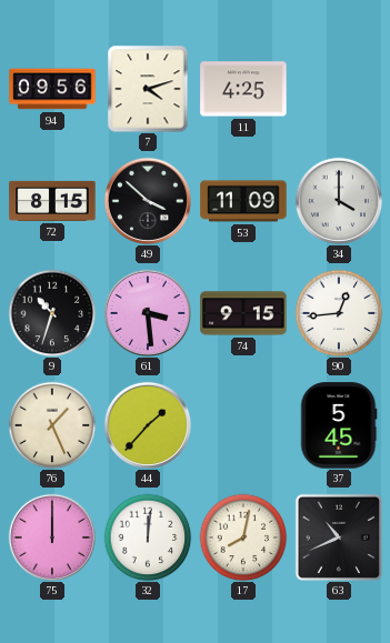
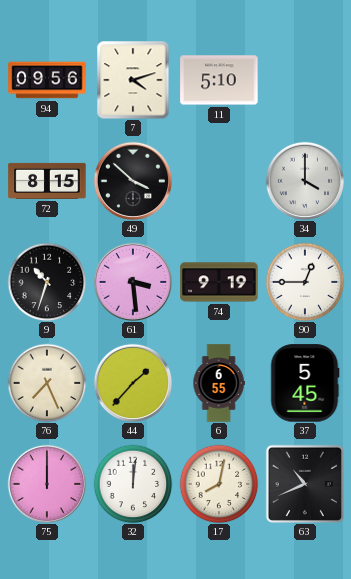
11: 4:25 -> 5:10 (219, 80)
53: 11:09 -> none (243, 201)
74: 9:15 -> 9:19 (219, 282)
90: 12:44 -> 12:45 (305, 282)
76: 1:26 -> 7:26 (47, 383)
6: none -> 6:55 (219, 383)
